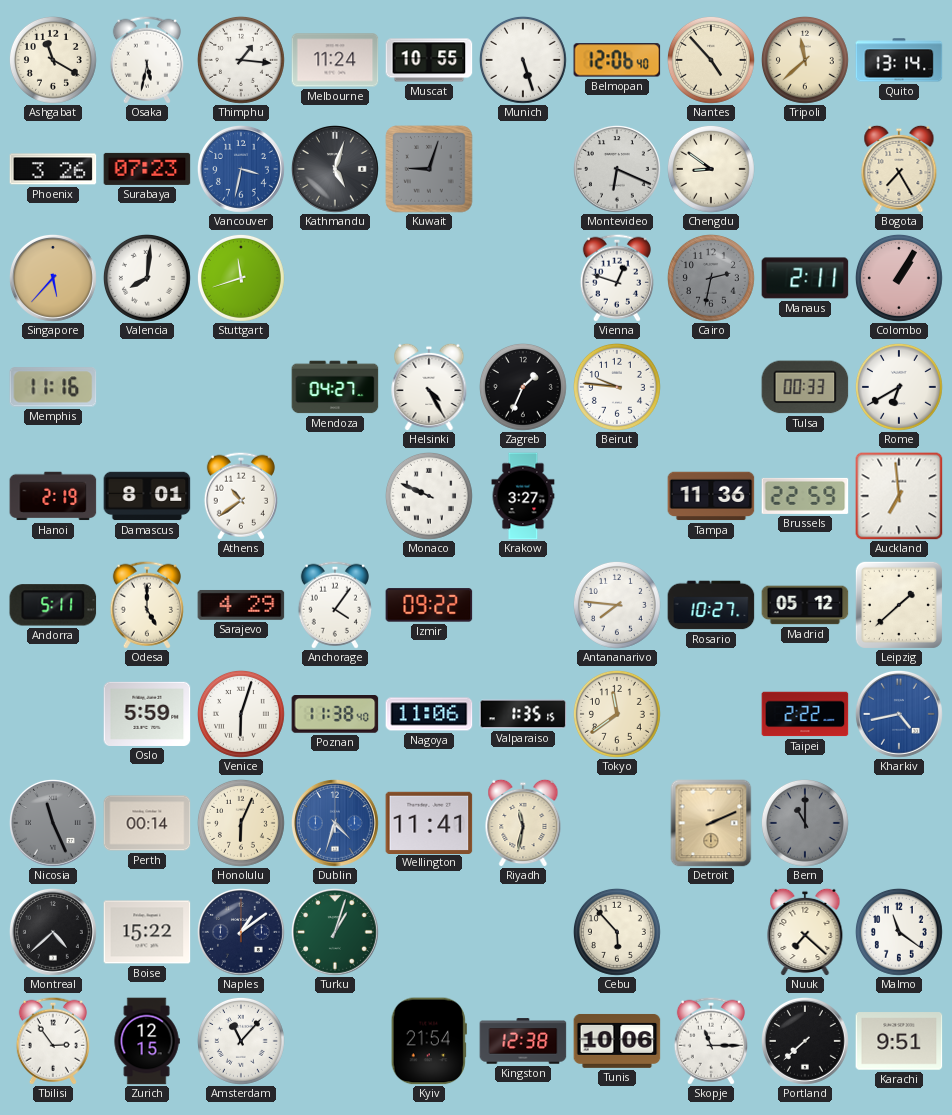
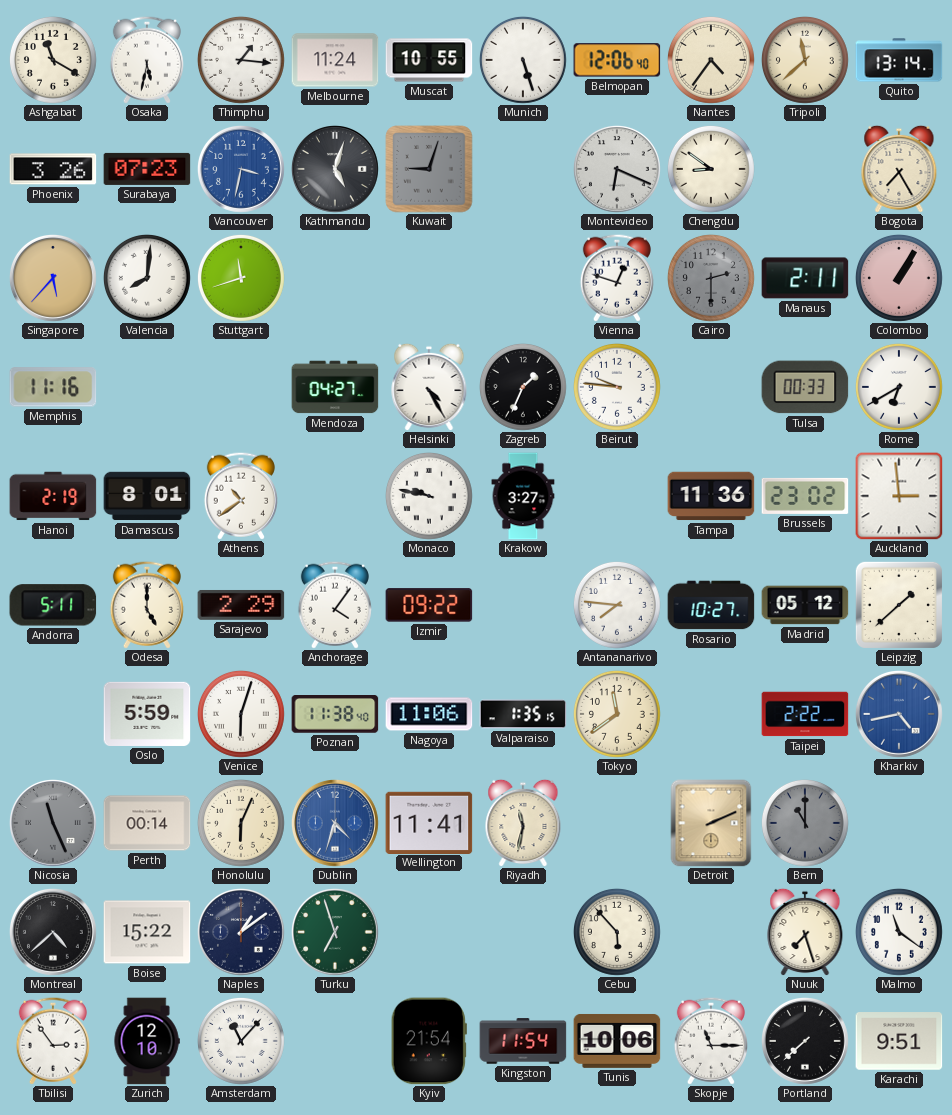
Nantes: 4:53 -> 4:36 (711, 60)
Cairo: 2:32 -> 2:30 (711, 278)
Monaco: 9:49 -> 9:47 (429, 496)
Brussels: 22:59 -> 23:02 (805, 496)
Auckland: 6:59 -> 2:59 (899, 496)
Sarajevo: 4:29 -> 2:29 (241, 605)
Turku: 1:03 -> 6:57 (336, 933)
Nuuk: 7:22 -> 7:27 (805, 932)
Zurich: 12:15 -> 12:10 (147, 1041)
Kingston: 12:38 -> 11:54 (523, 1041)
